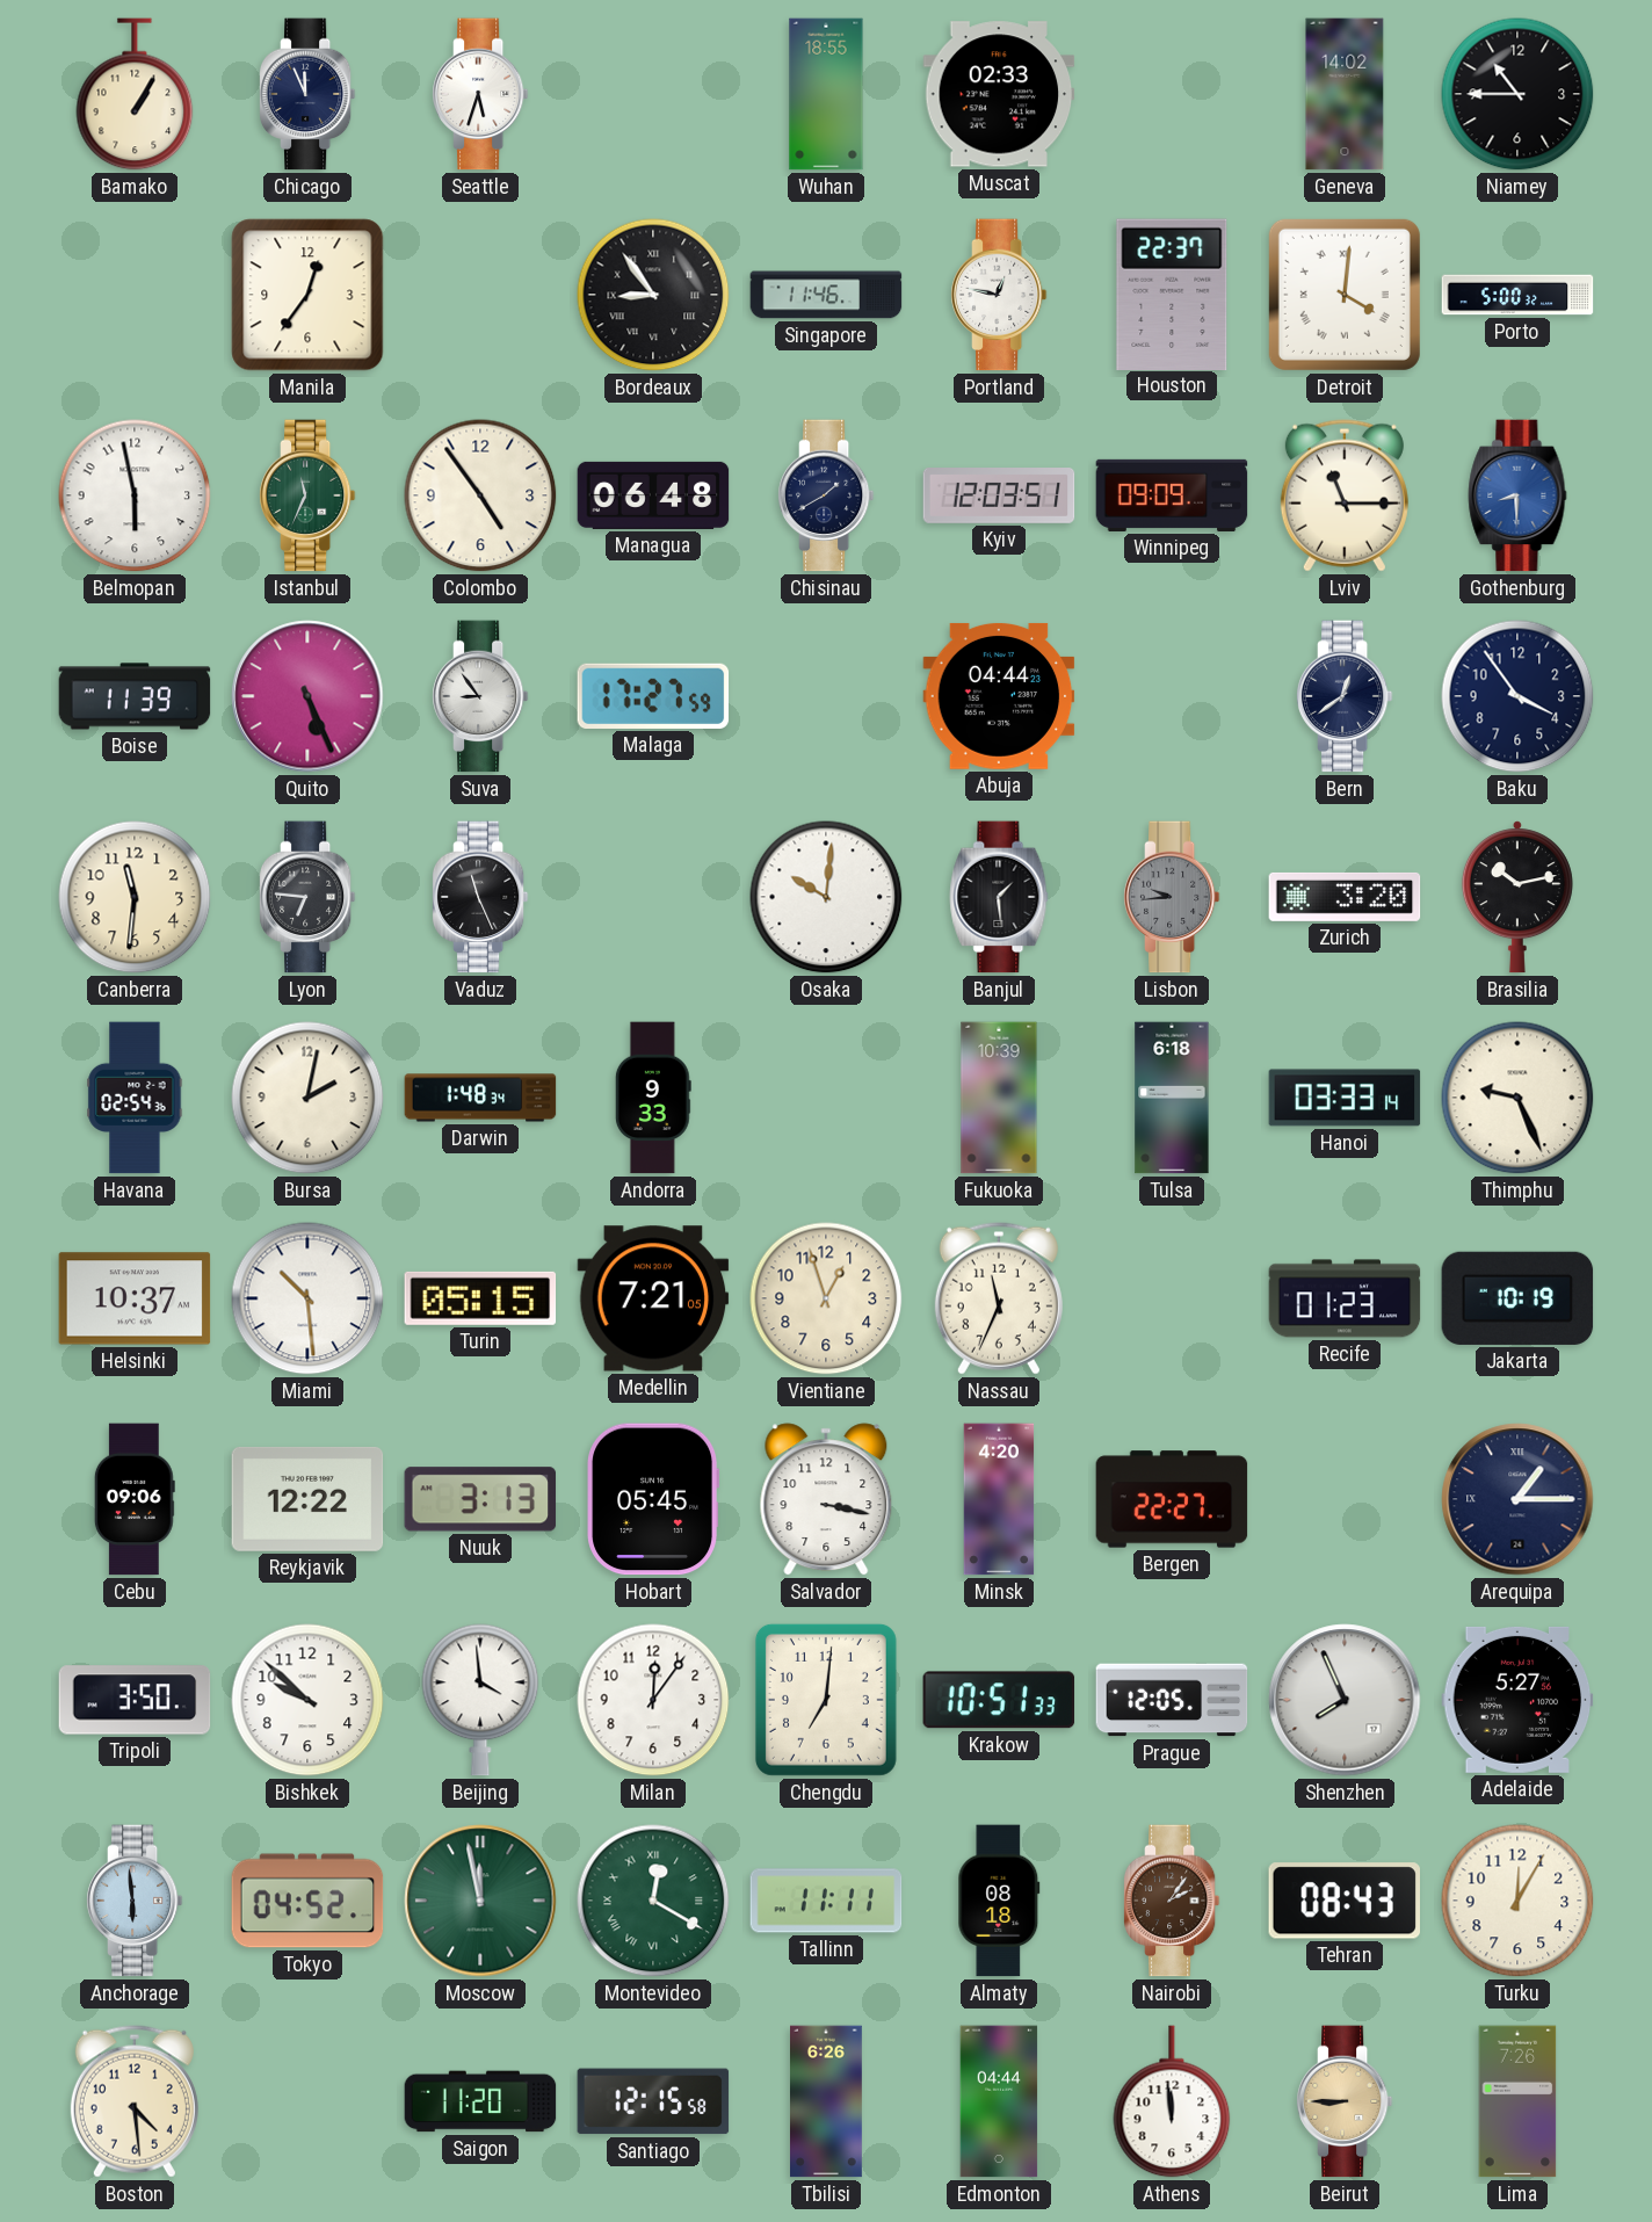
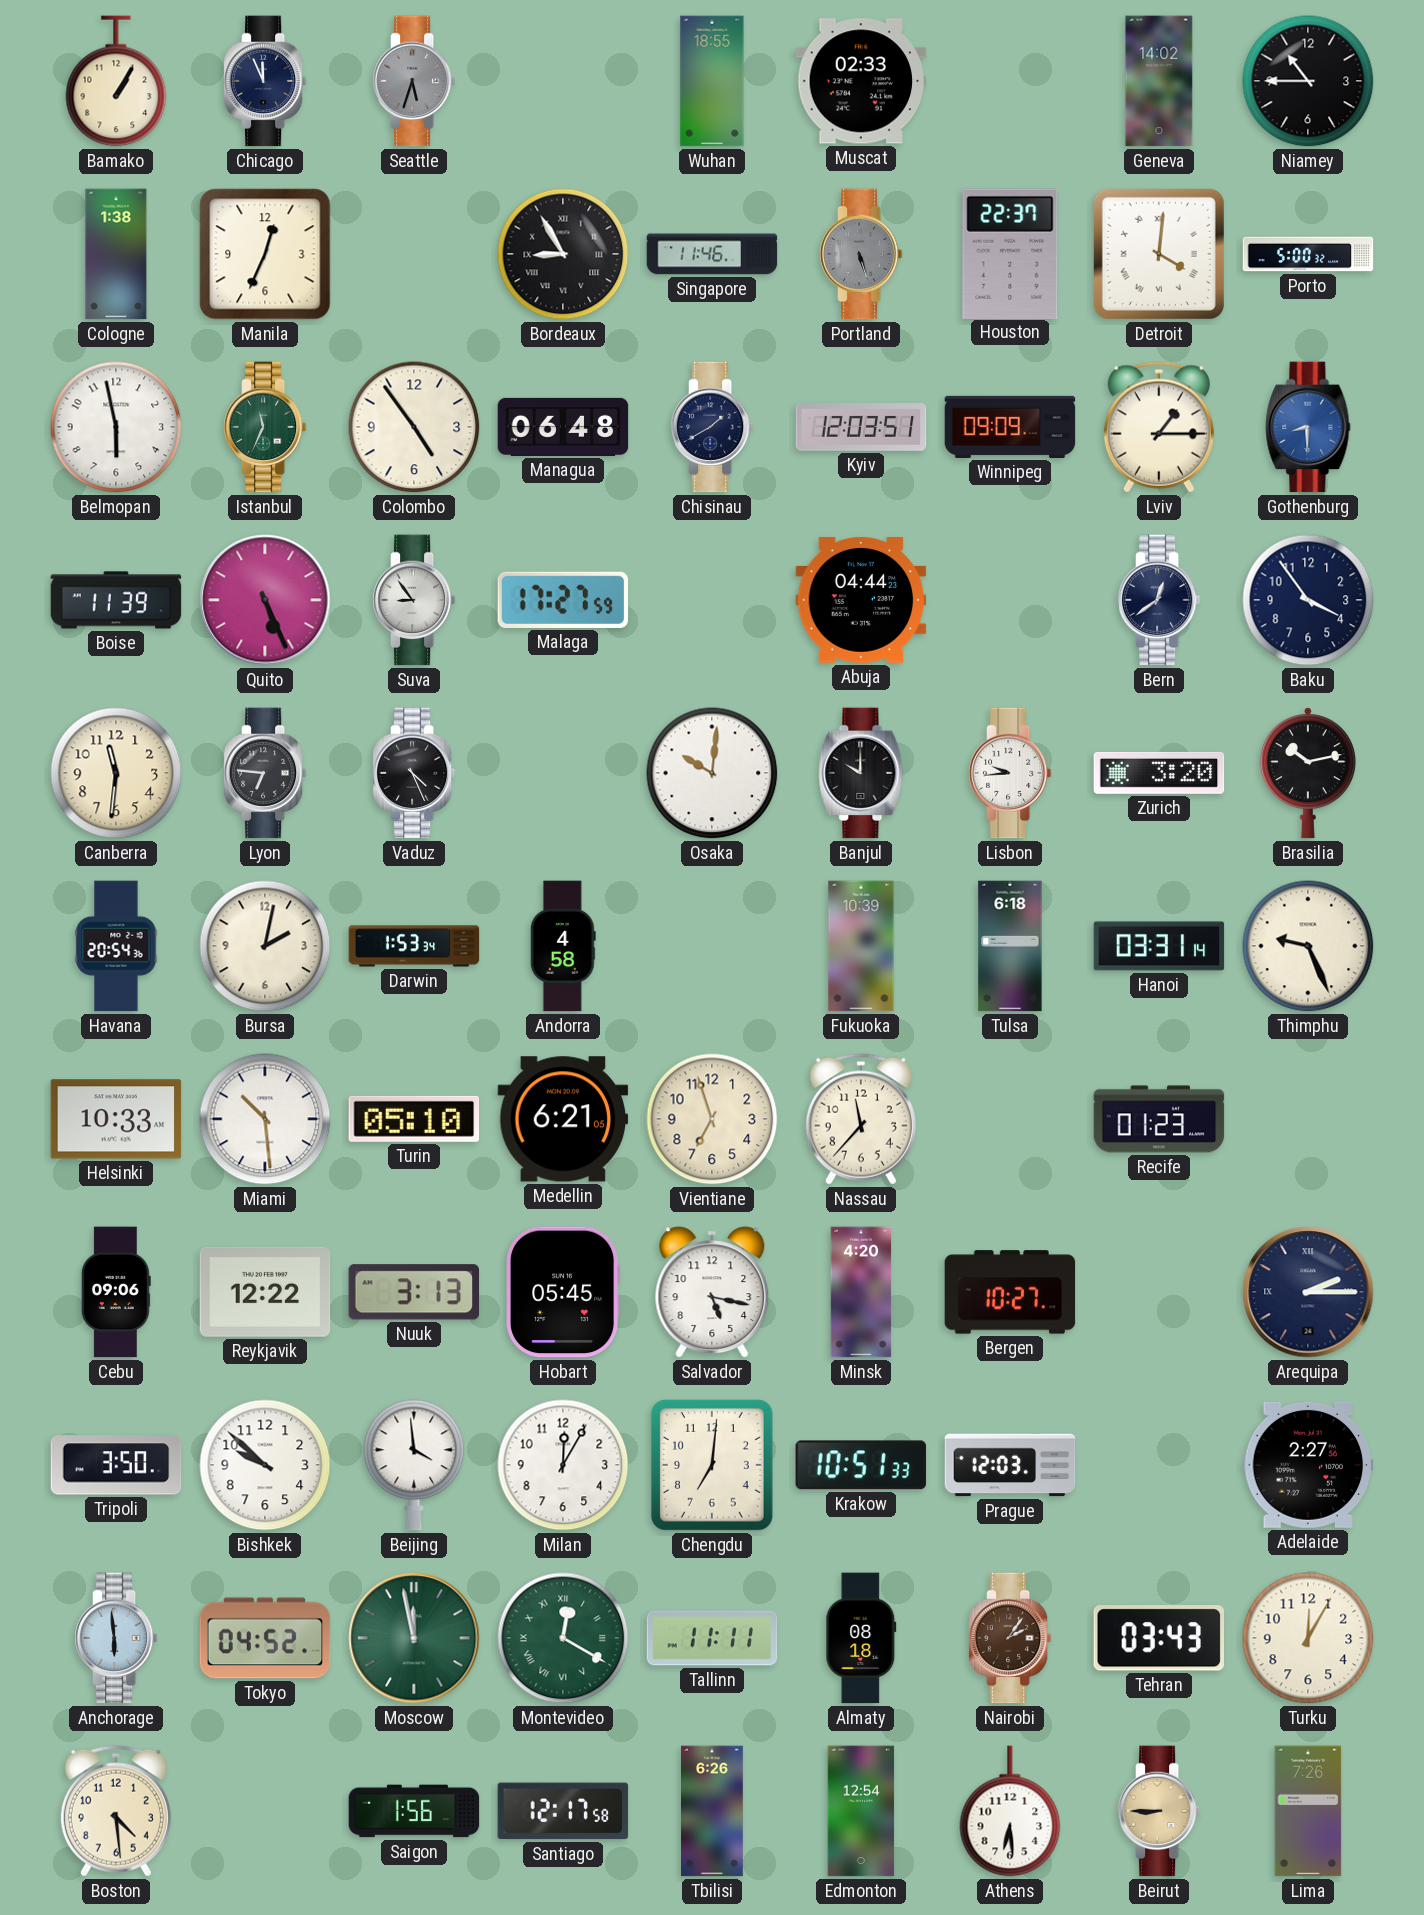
Seattle dial: white -> grey (414, 81)
Cologne: none -> 1:38 (116, 254)
Manila: 12:36 -> 12:34 (265, 254)
Bordeaux: 8:54 -> 8:55 (563, 254)
Portland: 12:47 -> 5:27 (861, 254)
Portland dial: white -> grey (861, 254)
Lviv: 11:15 -> 1:15 (1159, 427)
Vaduz: 11:26 -> 4:26 (414, 773)
Banjul: 1:29 -> 10:00 (861, 773)
Lisbon dial: grey -> white (1010, 773)
Havana: 02:54 -> 20:54 (116, 946)
Darwin: 1:48 -> 1:53 (414, 946)
Andorra: 9:33 -> 4:58 (563, 946)
Hanoi: 03:33 -> 03:31 (1159, 946)
Helsinki: 10:37 -> 10:33 (116, 1119)
Turin: 05:15 -> 05:10 (414, 1119)
Medellin: 7:21 -> 6:21 (563, 1119)
Vientiane: 12:57 -> 6:57 (712, 1119)
Nassau: 11:34 -> 11:37 (861, 1119)
Jakarta: 10:19 -> none (1517, 1298)
Salvador: 3:17 -> 5:17 (712, 1292)
Bergen: 22:27 -> 10:27 (1010, 1292)
Arequipa: 1:15 -> 2:15 (1308, 1292)
Milan: 12:06 -> 12:05 (563, 1465)
Prague: 12:05 -> 12:03 (1010, 1465)
Shenzhen: 7:56 -> none (1345, 1700)
Adelaide: 5:27 -> 2:27 (1308, 1465)
Tehran: 08:43 -> 03:43 (1159, 1638)
Saigon: 11:20 -> 1:56 (414, 1811)
Santiago: 12:15 -> 12:17 (563, 1811)
Edmonton: 04:44 -> 12:54 (861, 1811)
Athens: 11:59 -> 6:29 (1010, 1811)
